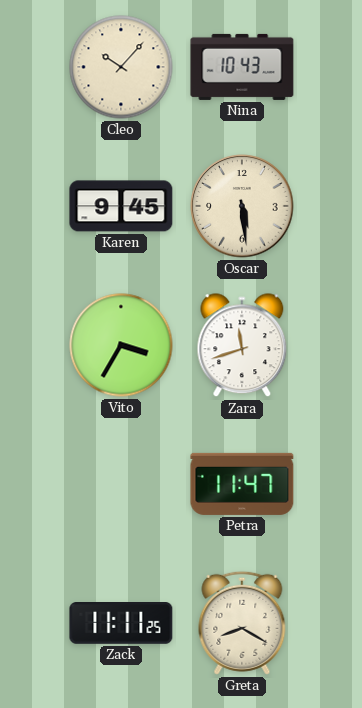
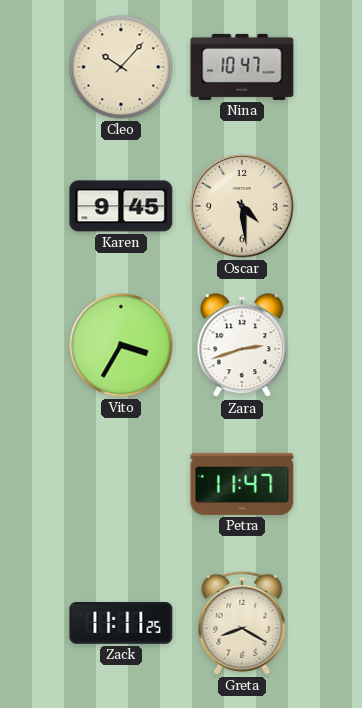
Nina: 10:43 -> 10:47 (242, 67)
Oscar: 5:29 -> 4:29 (242, 206)
Zara: 11:42 -> 2:42 (242, 346)
